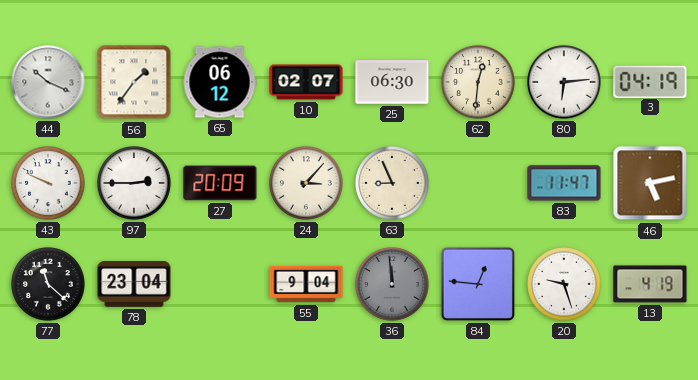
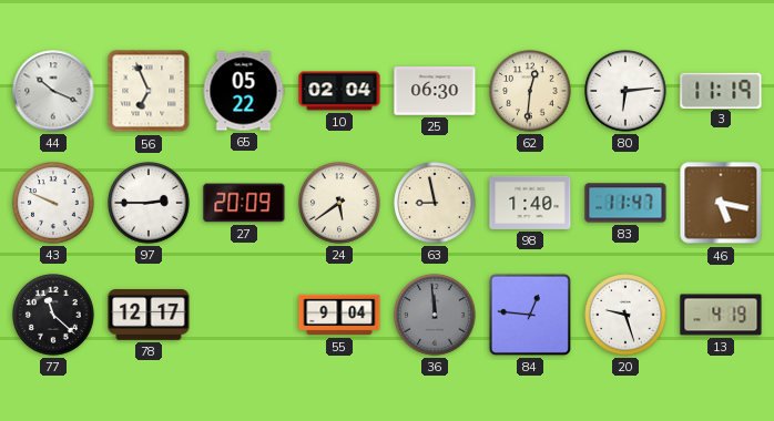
56: 1:36 -> 6:56 (149, 91)
65: 06:12 -> 05:22 (244, 91)
10: 02:07 -> 02:04 (339, 91)
3: 04:19 -> 11:19 (721, 90)
24: 3:07 -> 5:39 (339, 203)
63: 8:56 -> 8:58 (435, 203)
98: none -> 1:40 (530, 203)
46: 5:13 -> 5:17 (721, 203)
78: 23:04 -> 12:17 (149, 316)
